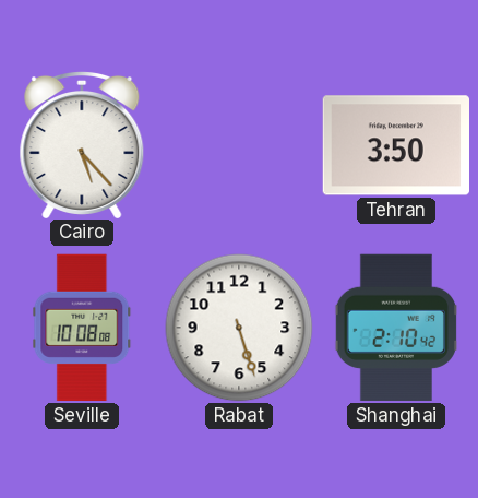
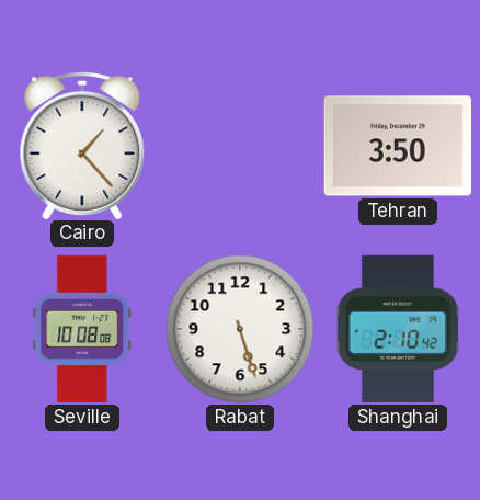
Cairo: 5:23 -> 1:23 (82, 145)
